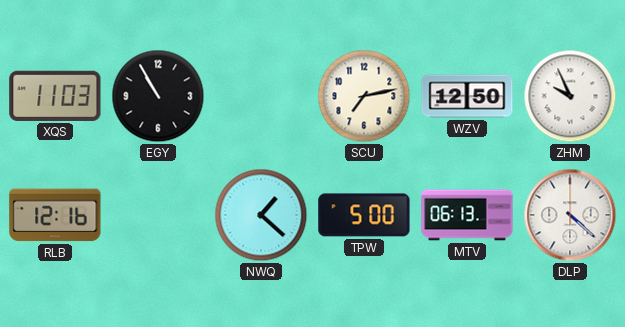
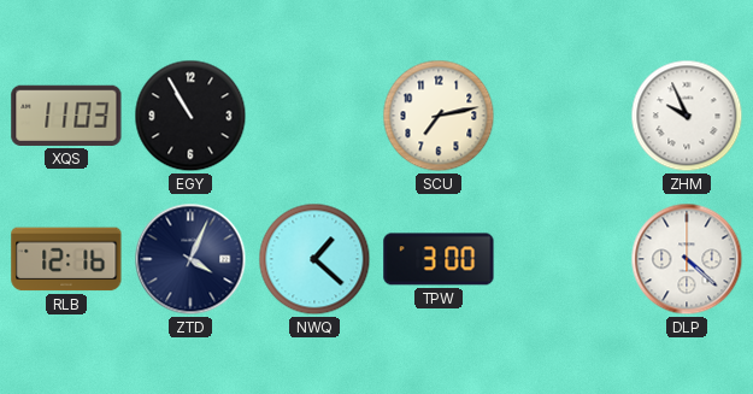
WZV: 12:50 -> none (467, 96)
ZTD: none -> 4:04 (190, 259)
TPW: 5:00 -> 3:00 (439, 259)
MTV: 06:13 -> none (467, 215)
